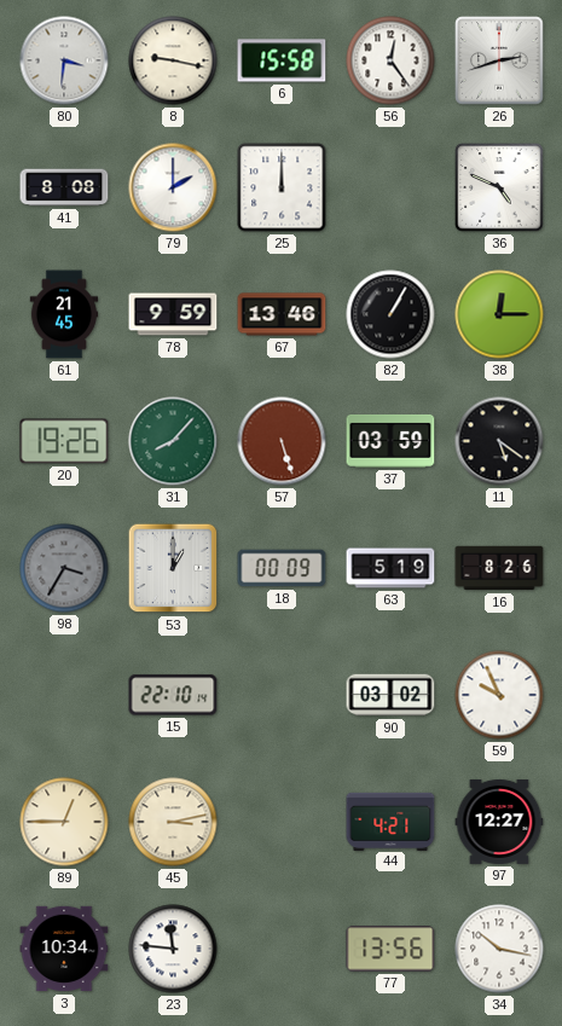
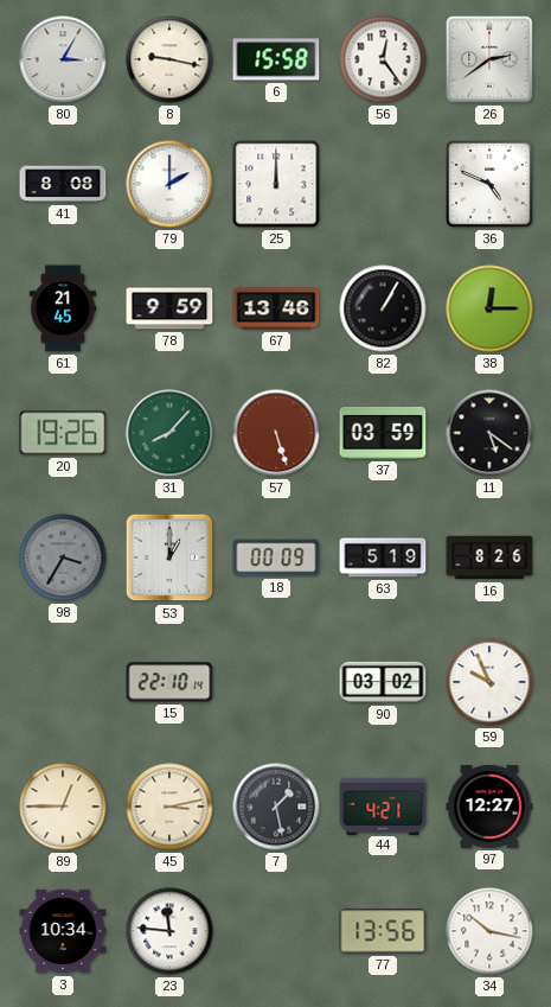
80: 3:31 -> 3:05 (63, 59)
26: 2:42 -> 2:39 (489, 59)
7: none -> 1:28 (276, 807)
